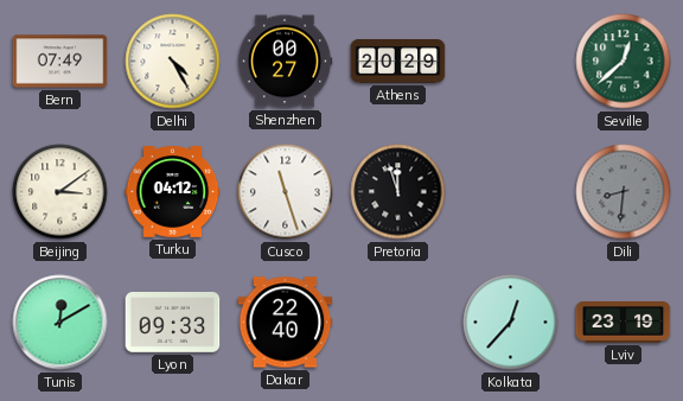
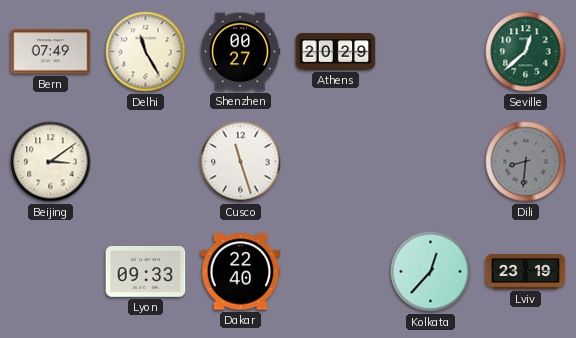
Delhi: 4:25 -> 11:25 (146, 52)
Turku: 04:12 -> none (173, 192)
Pretoria: 11:57 -> none (398, 192)
Tunis: 12:10 -> none (60, 323)
